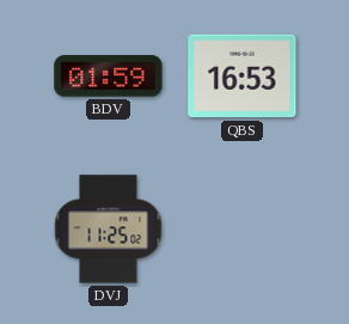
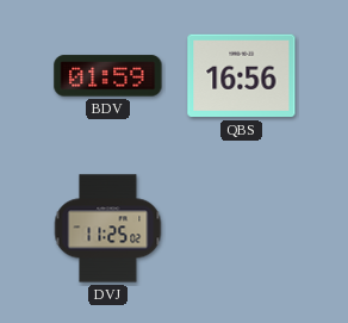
QBS: 16:53 -> 16:56 (242, 76)
